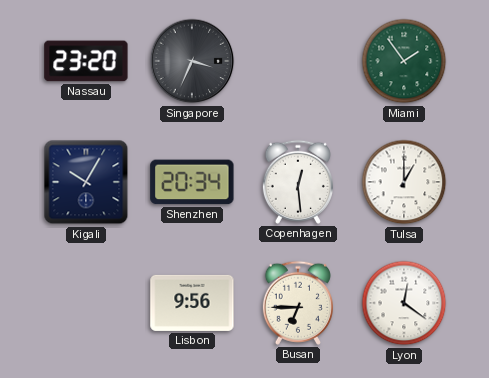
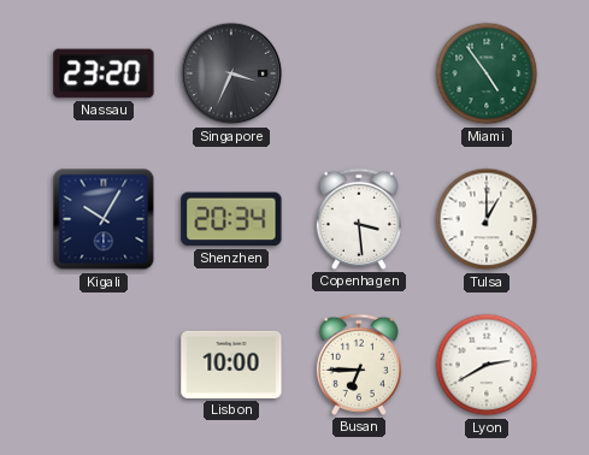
Miami: 1:54 -> 4:54 (487, 73)
Copenhagen: 12:29 -> 3:29 (359, 219)
Lisbon: 9:56 -> 10:00 (231, 365)
Lyon: 12:21 -> 2:40 (487, 365)
